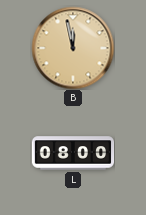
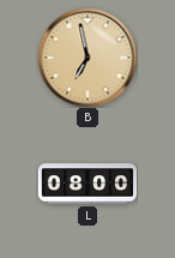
B: 11:58 -> 6:58 (87, 58)
